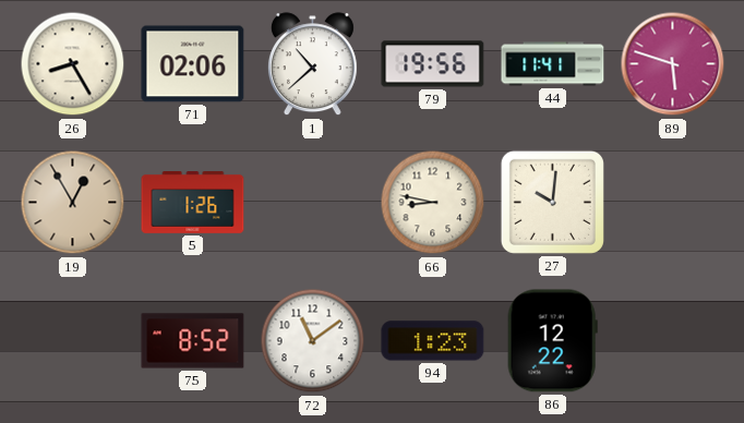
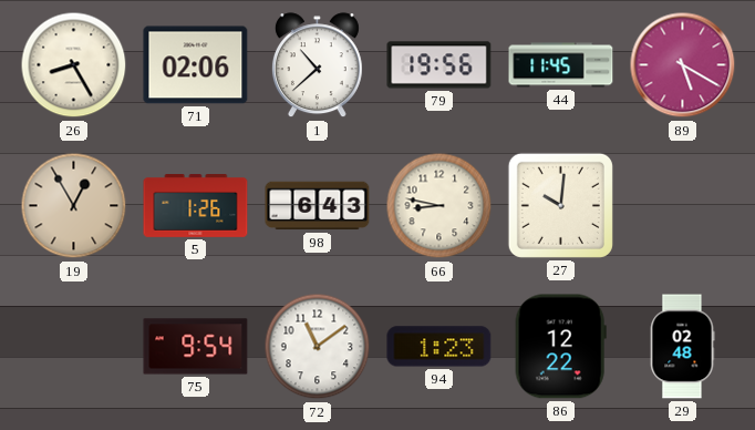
44: 11:41 -> 11:45 (561, 65)
89: 5:48 -> 5:20 (683, 65)
98: none -> 6:43 (318, 206)
75: 8:52 -> 9:54 (196, 347)
29: none -> 02:48 (682, 347)
